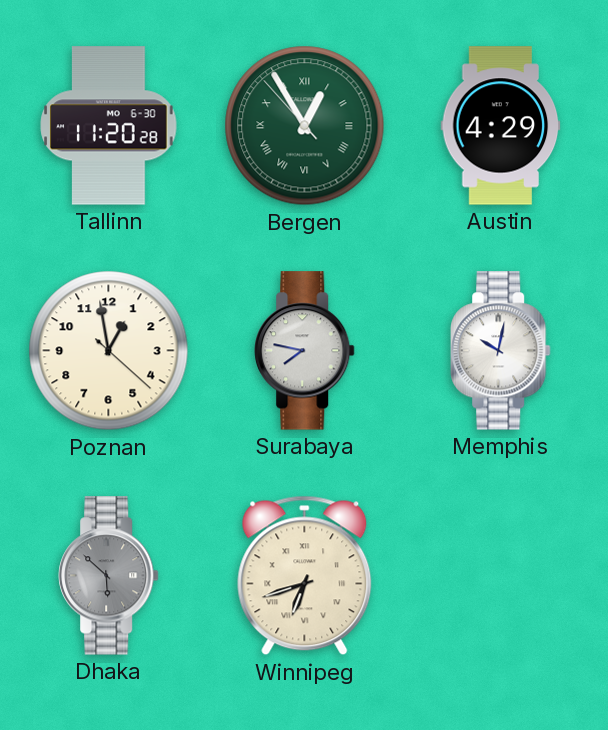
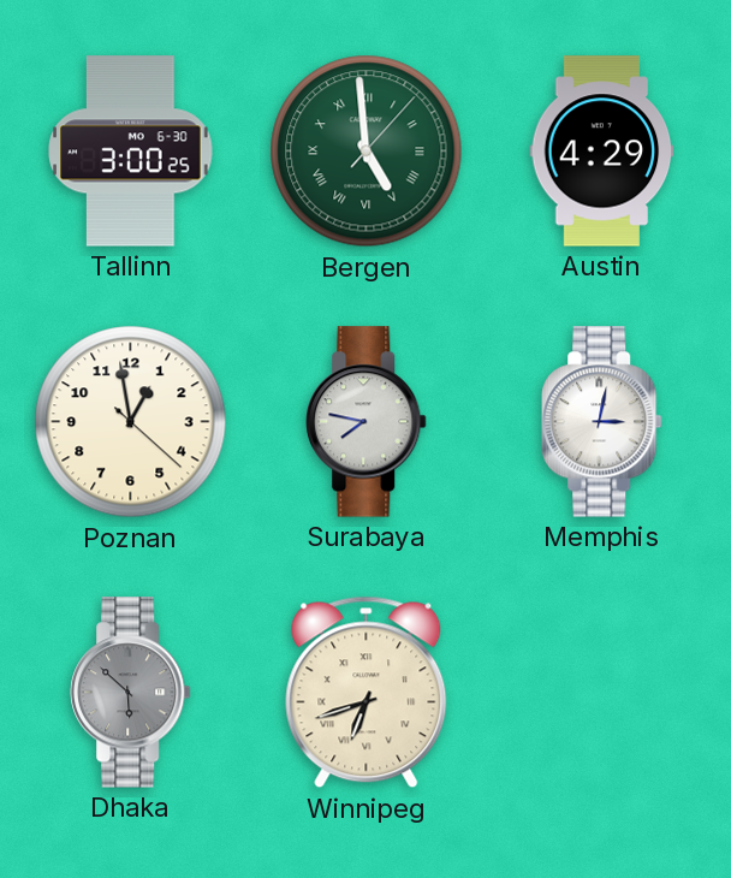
Tallinn: 11:20 -> 3:00 (131, 152)
Bergen: 12:54 -> 4:59 (367, 152)
Memphis: 10:02 -> 3:02 (602, 422)
